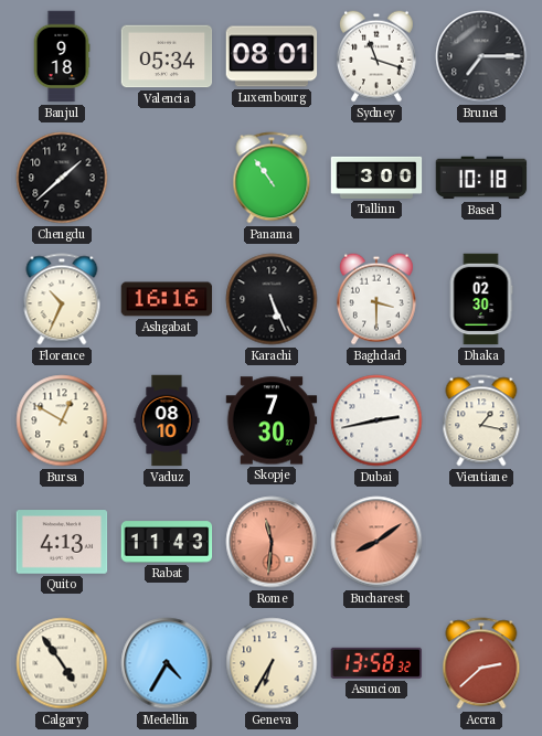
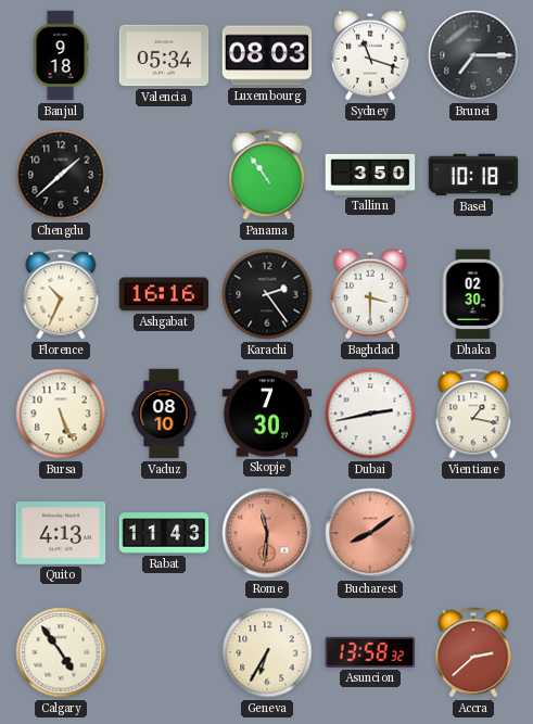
Luxembourg: 08:01 -> 08:03 (267, 55)
Tallinn: 3:00 -> 3:50 (370, 175)
Karachi: 5:26 -> 2:24 (267, 294)
Bursa: 12:50 -> 5:26 (61, 414)
Medellin: 4:35 -> none (167, 663)
